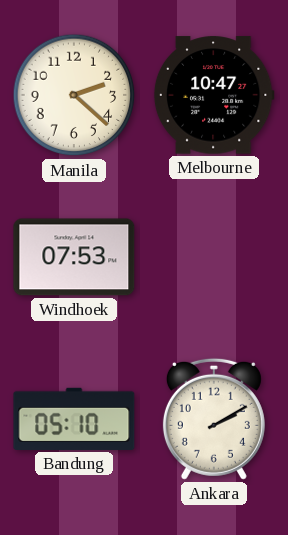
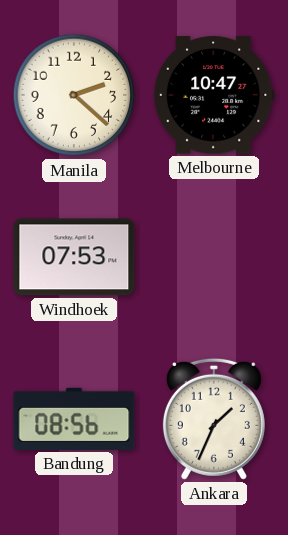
Bandung: 05:10 -> 08:56 (74, 419)
Ankara: 2:10 -> 1:34 (214, 419)
